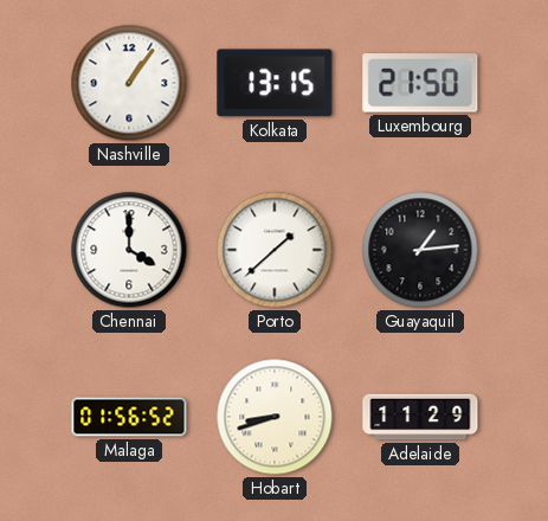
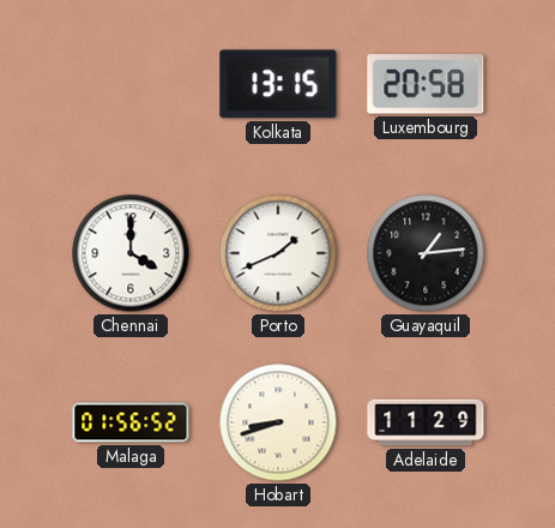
Nashville: 1:06 -> none (129, 83)
Luxembourg: 21:50 -> 20:58 (426, 84)
Porto: 1:38 -> 1:41 (278, 253)
